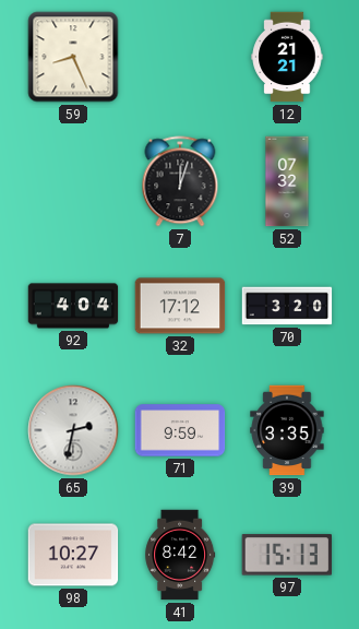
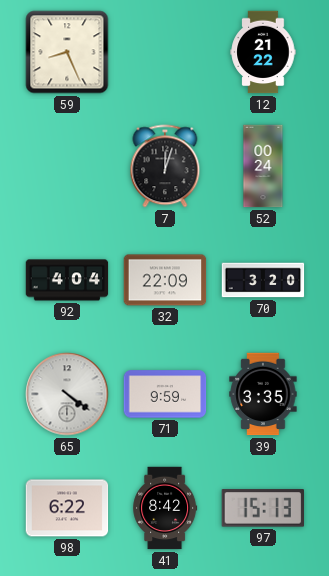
12: 21:21 -> 21:22 (263, 52)
52: 07:32 -> 00:24 (263, 166)
32: 17:12 -> 22:09 (165, 280)
65: 2:32 -> 4:21 (67, 394)
98: 10:27 -> 6:22 (67, 508)
